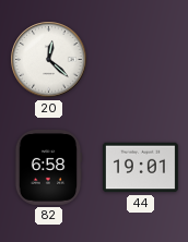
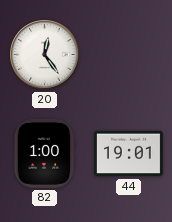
20: 12:22 -> 12:24 (45, 55)
82: 6:58 -> 1:00 (44, 153)
